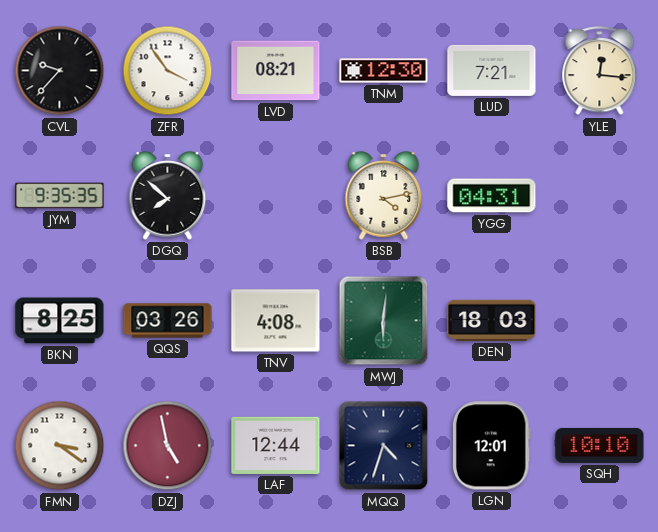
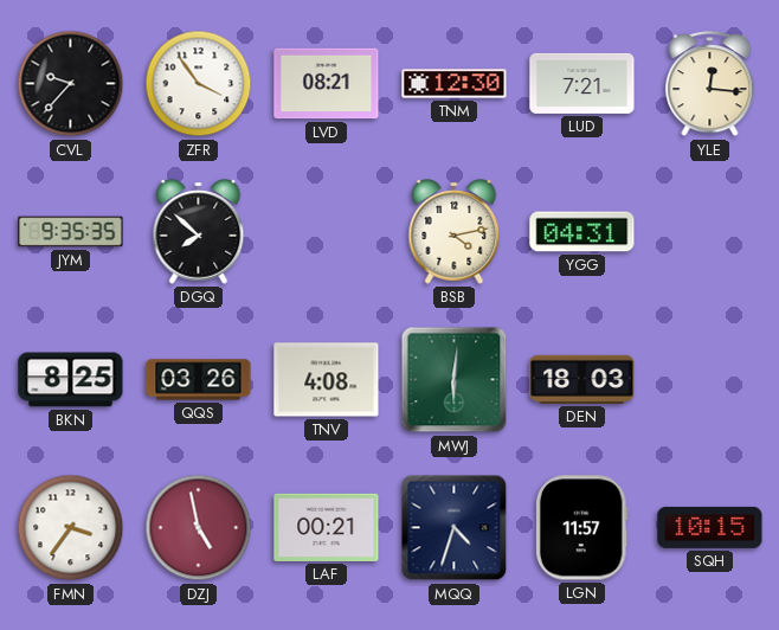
FMN: 3:21 -> 3:36 (71, 528)
LAF: 12:44 -> 00:21 (327, 527)
LGN: 12:01 -> 11:57 (581, 528)
SQH: 10:10 -> 10:15 (710, 527)
